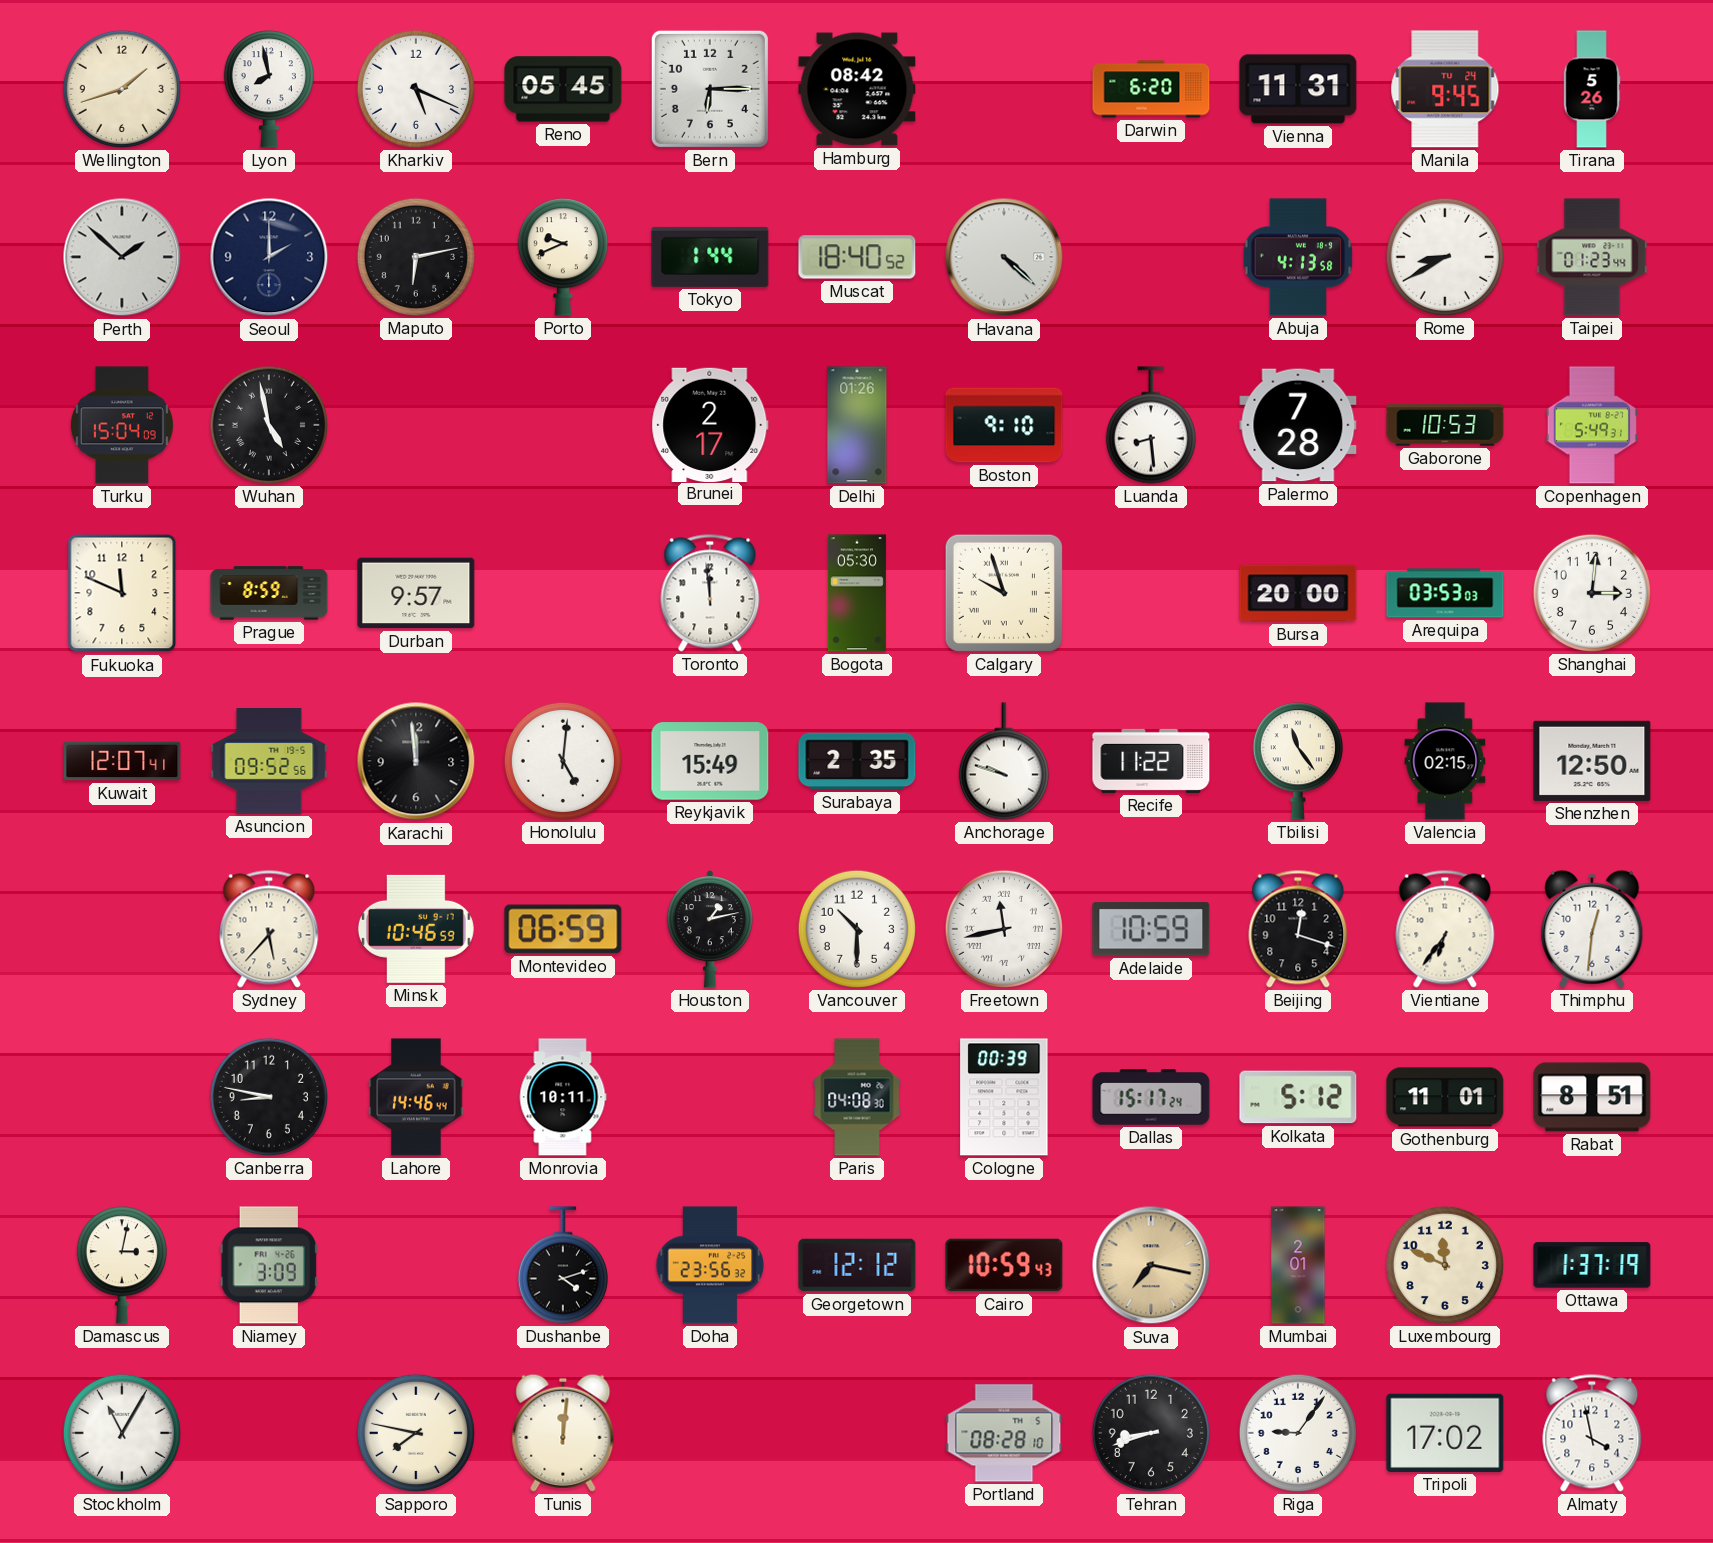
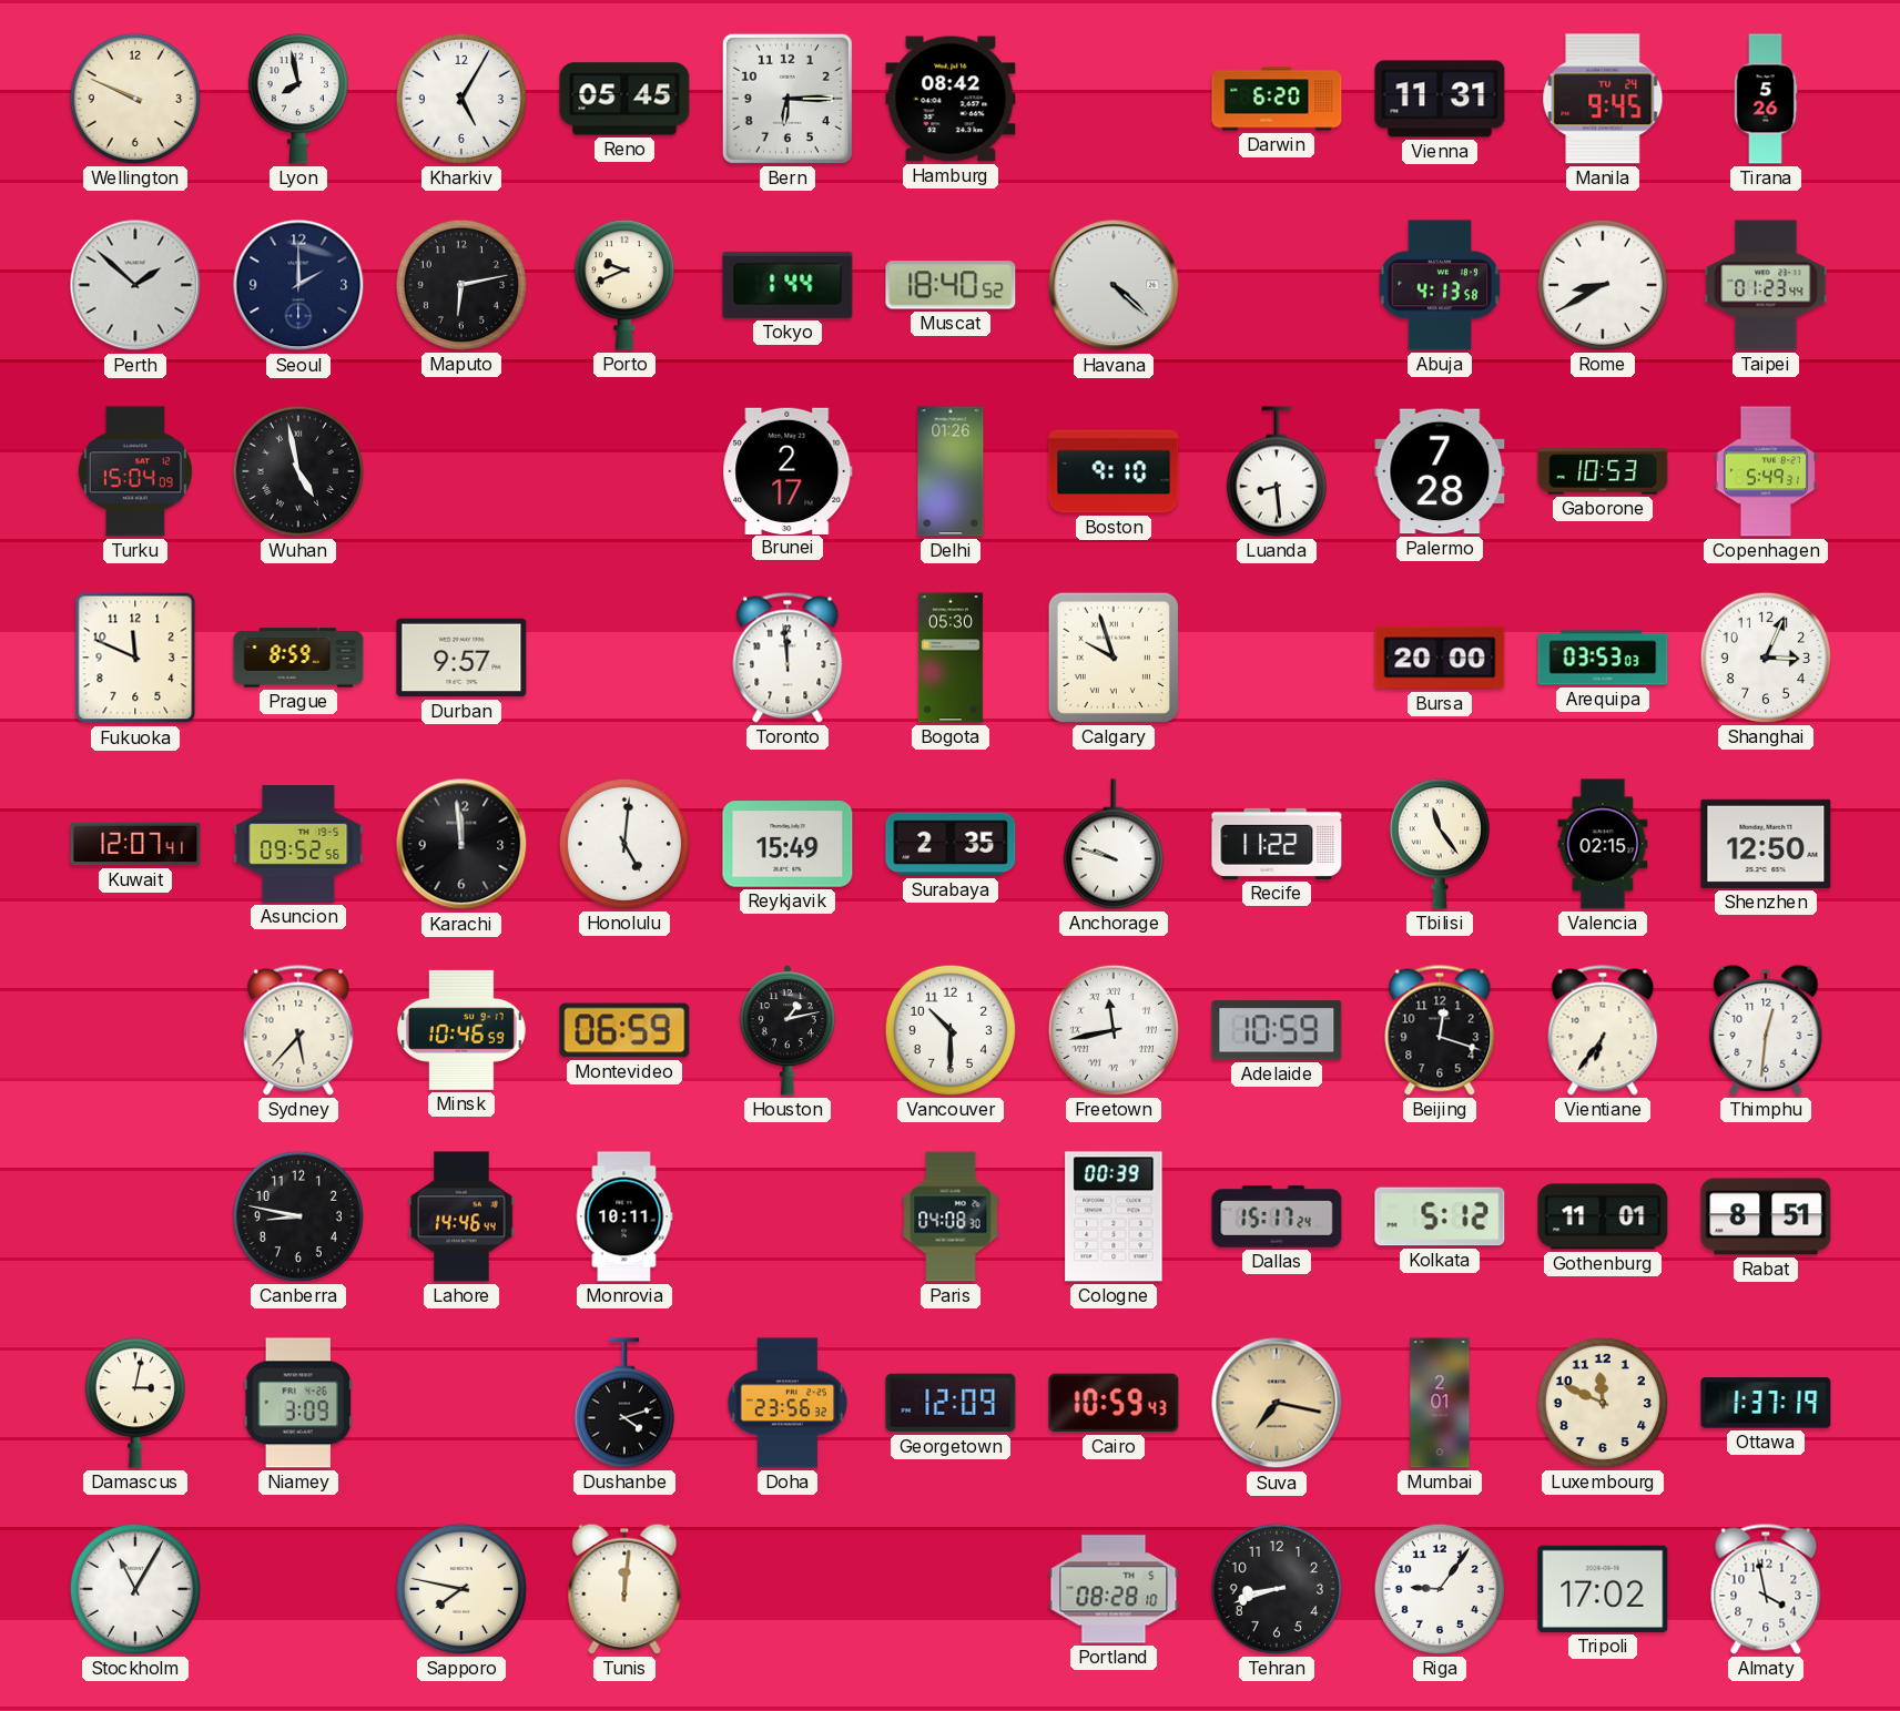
Wellington: 1:42 -> 9:49 (135, 99)
Kharkiv: 5:19 -> 5:05 (461, 99)
Shanghai: 3:01 -> 3:04 (1766, 658)
Georgetown: 12:12 -> 12:09 (951, 1403)
